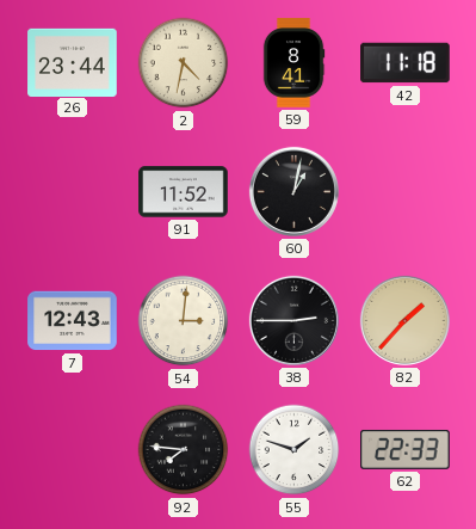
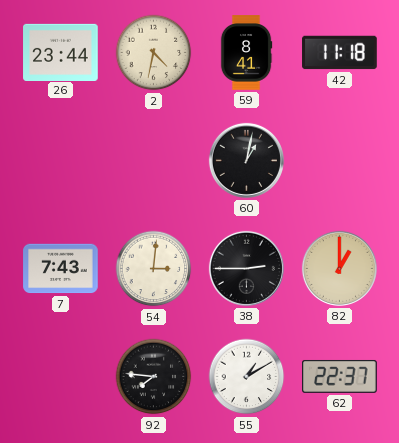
91: 11:52 -> none (184, 192)
7: 12:43 -> 7:43 (61, 269)
82: 1:37 -> 1:00 (339, 268)
55: 1:48 -> 1:10 (247, 377)
62: 22:33 -> 22:37 (340, 376)
